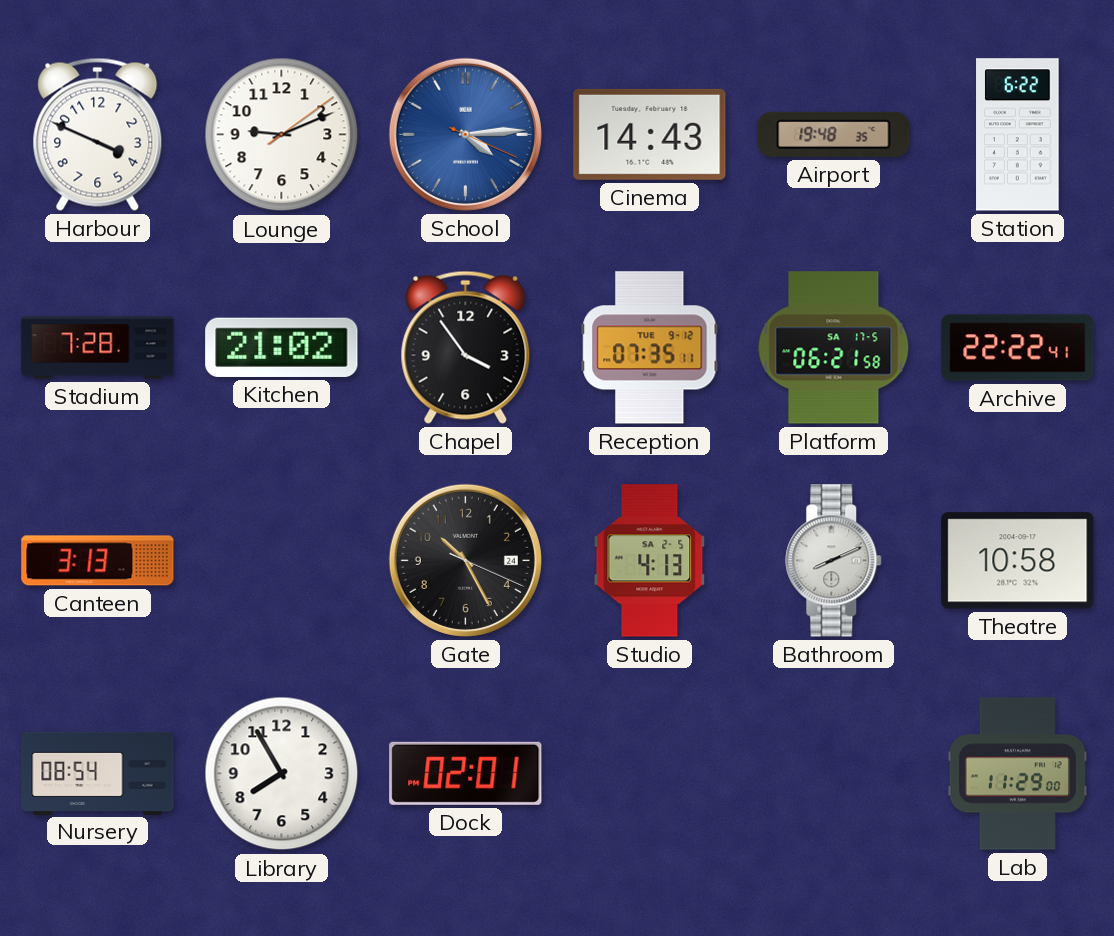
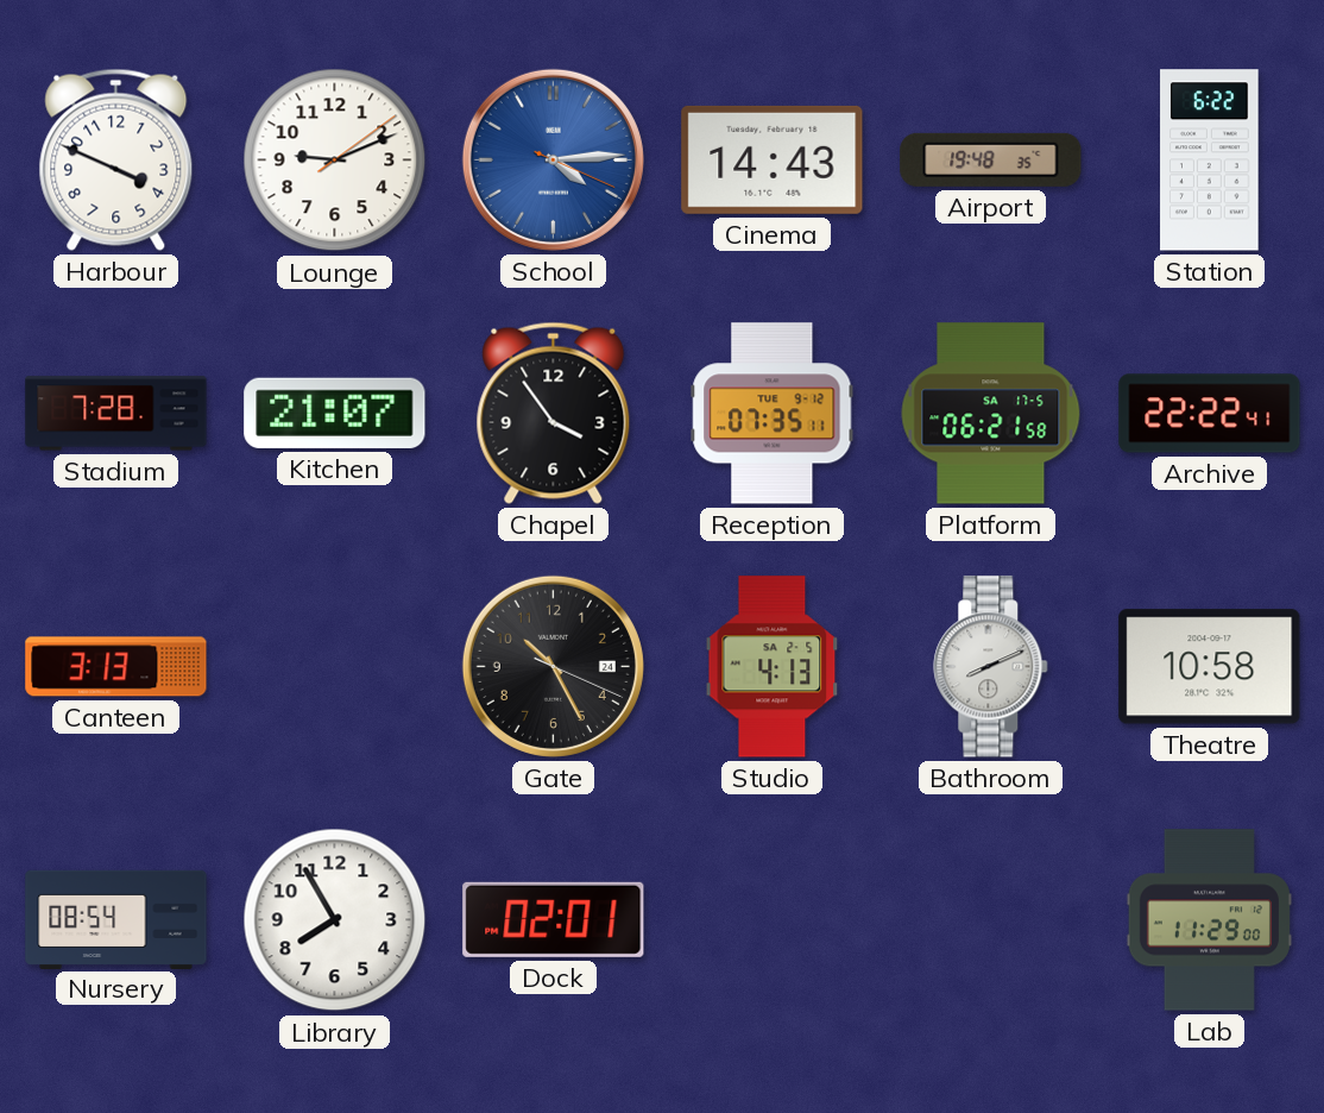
Kitchen: 21:02 -> 21:07 (335, 413)
